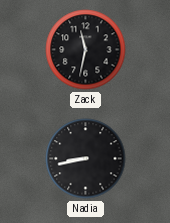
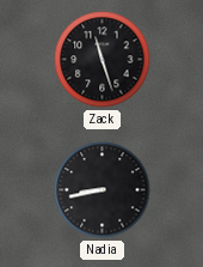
Zack: 11:32 -> 11:27 (103, 60)
